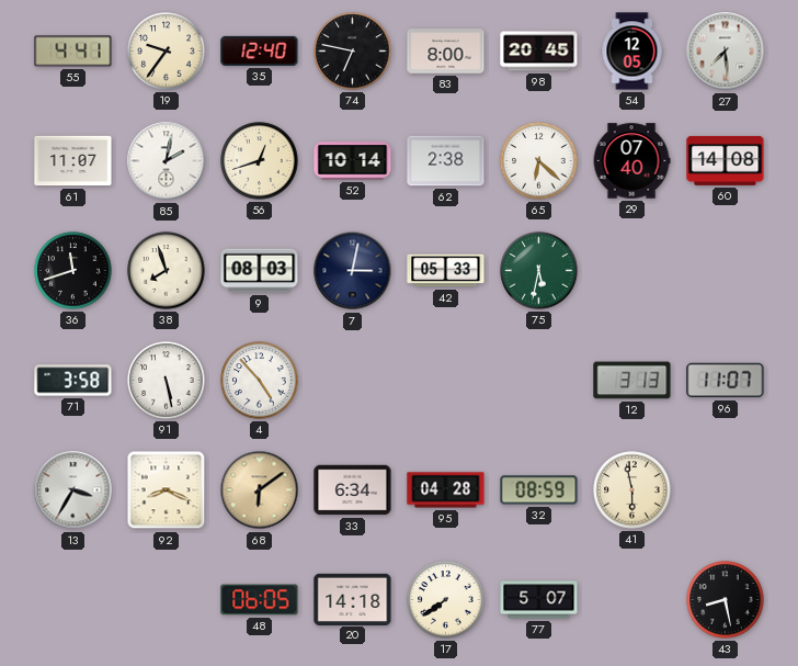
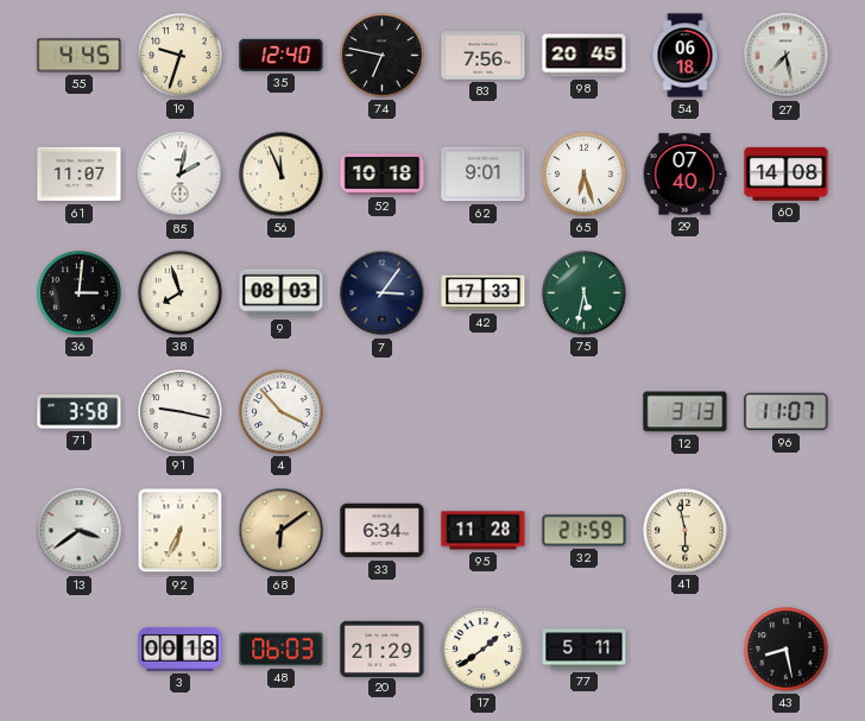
55: 4:41 -> 4:45 (80, 56)
19: 9:36 -> 9:33 (181, 56)
83: 8:00 -> 7:56 (484, 56)
54: 12:05 -> 06:18 (686, 56)
27: 7:29 -> 7:28 (787, 56)
56: 12:42 -> 11:56 (282, 175)
52: 10:14 -> 10:18 (383, 175)
62: 2:38 -> 9:01 (484, 175)
65: 6:22 -> 6:27 (585, 175)
36: 11:42 -> 3:01 (80, 293)
7: 3:02 -> 3:06 (383, 293)
42: 05:33 -> 17:33 (484, 293)
91: 5:28 -> 9:17 (181, 412)
4: 4:53 -> 3:53 (282, 412)
13: 3:35 -> 3:39 (80, 531)
92: 8:19 -> 6:34 (181, 531)
95: 04:28 -> 11:28 (484, 531)
32: 08:59 -> 21:59 (585, 531)
3: none -> 00:18 (181, 649)
48: 06:05 -> 06:03 (282, 650)
20: 14:18 -> 21:29 (383, 649)
17: 7:39 -> 1:39 (484, 650)
77: 5:07 -> 5:11 (585, 650)
